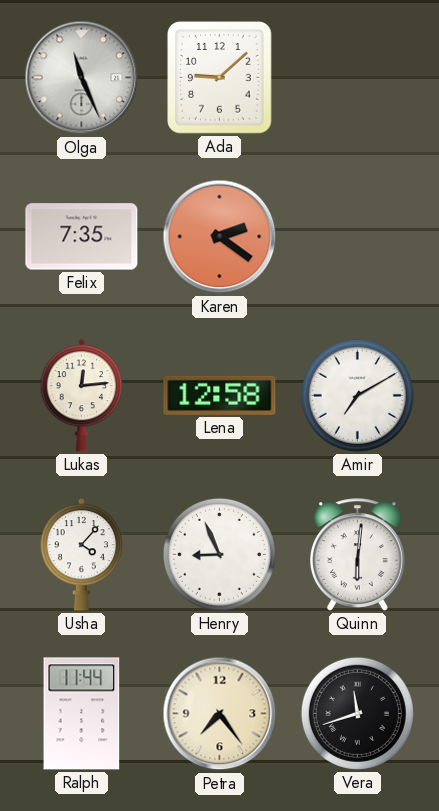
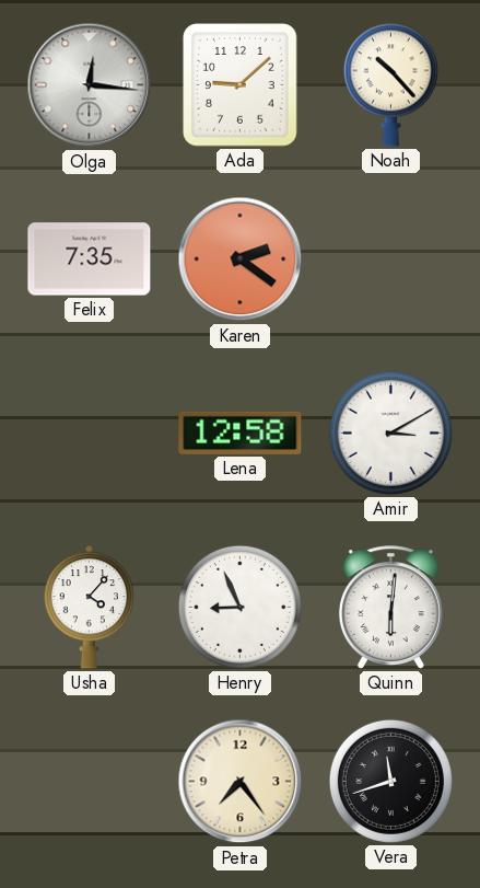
Olga: 11:26 -> 12:16 (90, 85)
Noah: none -> 10:23 (390, 84)
Lukas: 12:14 -> none (82, 396)
Amir: 7:10 -> 3:10 (390, 433)
Ralph: 11:44 -> none (82, 714)
